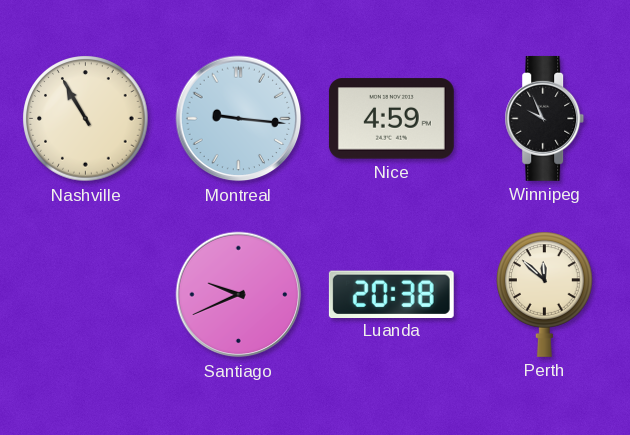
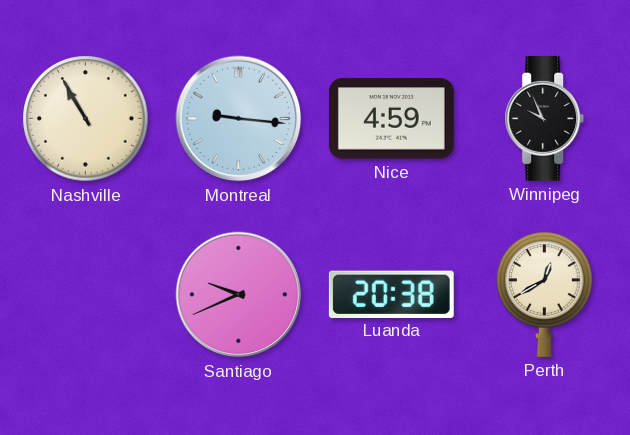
Perth: 11:52 -> 12:40 (545, 294)
